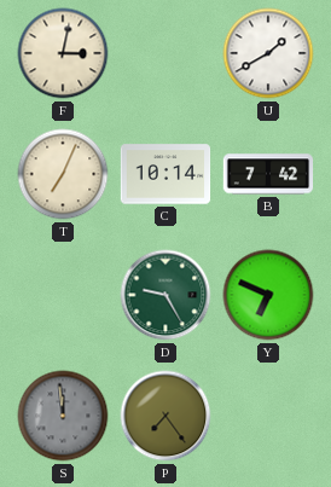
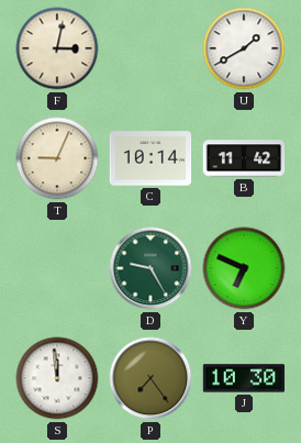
T: 7:04 -> 9:04 (57, 158)
B: 7:42 -> 11:42 (244, 158)
S dial: grey -> white (57, 378)
J: none -> 10:30 (244, 378)
